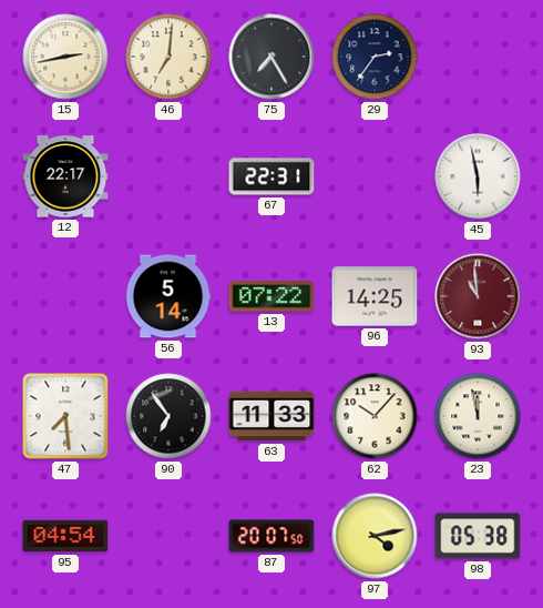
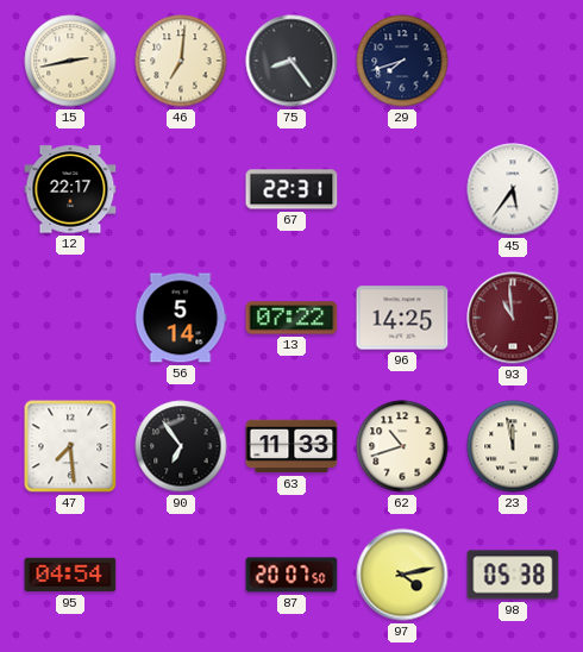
75: 7:25 -> 8:24 (291, 61)
29: 2:36 -> 7:42 (402, 61)
45: 5:58 -> 5:36 (513, 189)
62: 10:07 -> 10:42 (402, 446)
